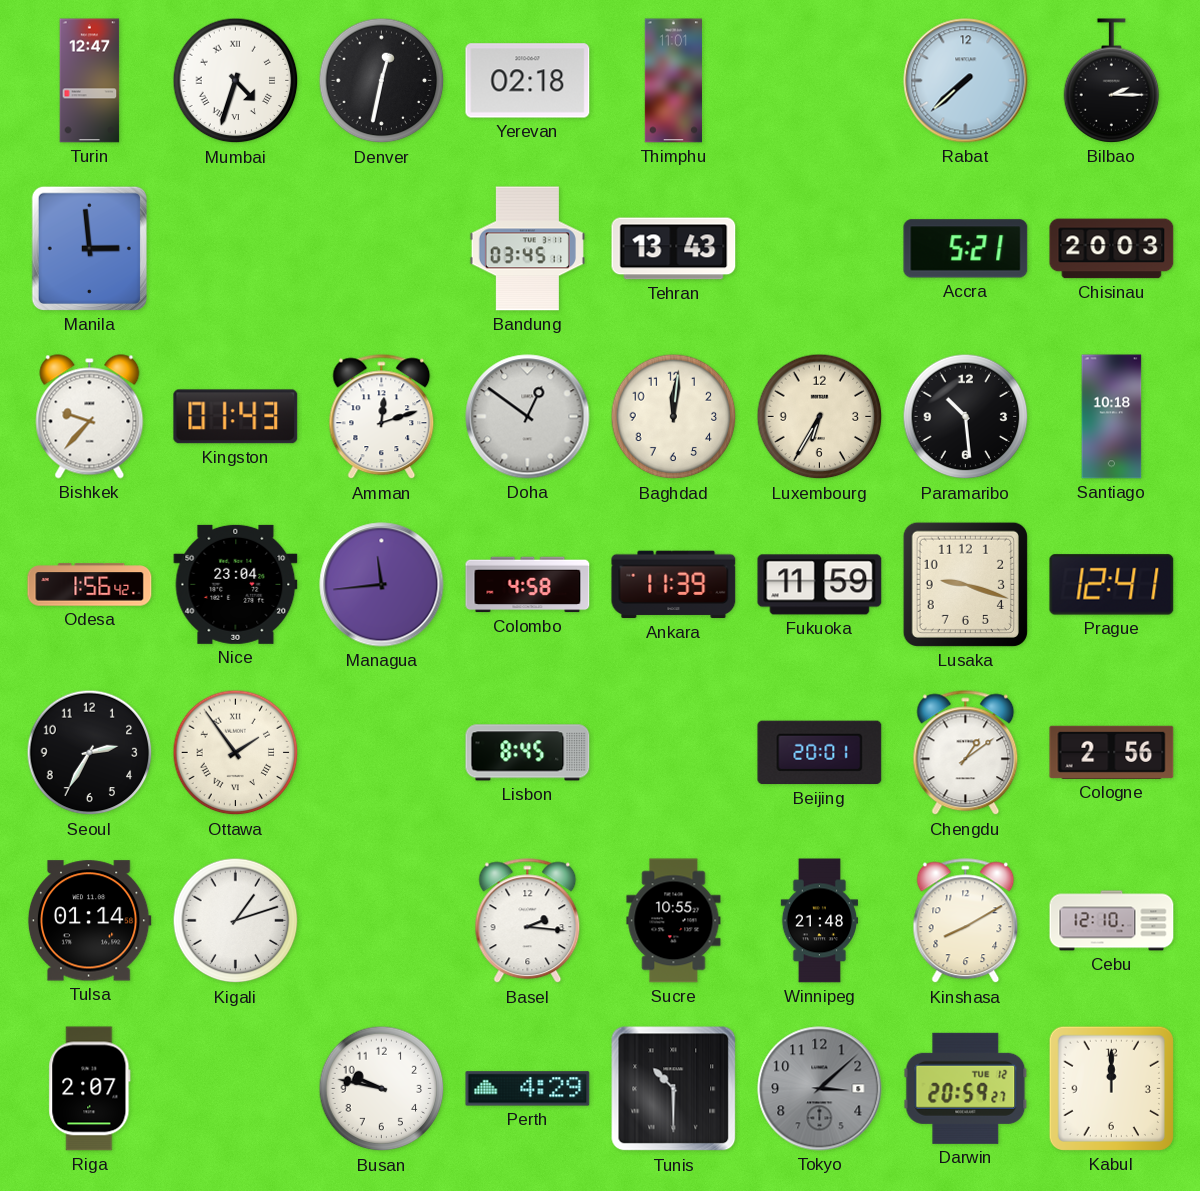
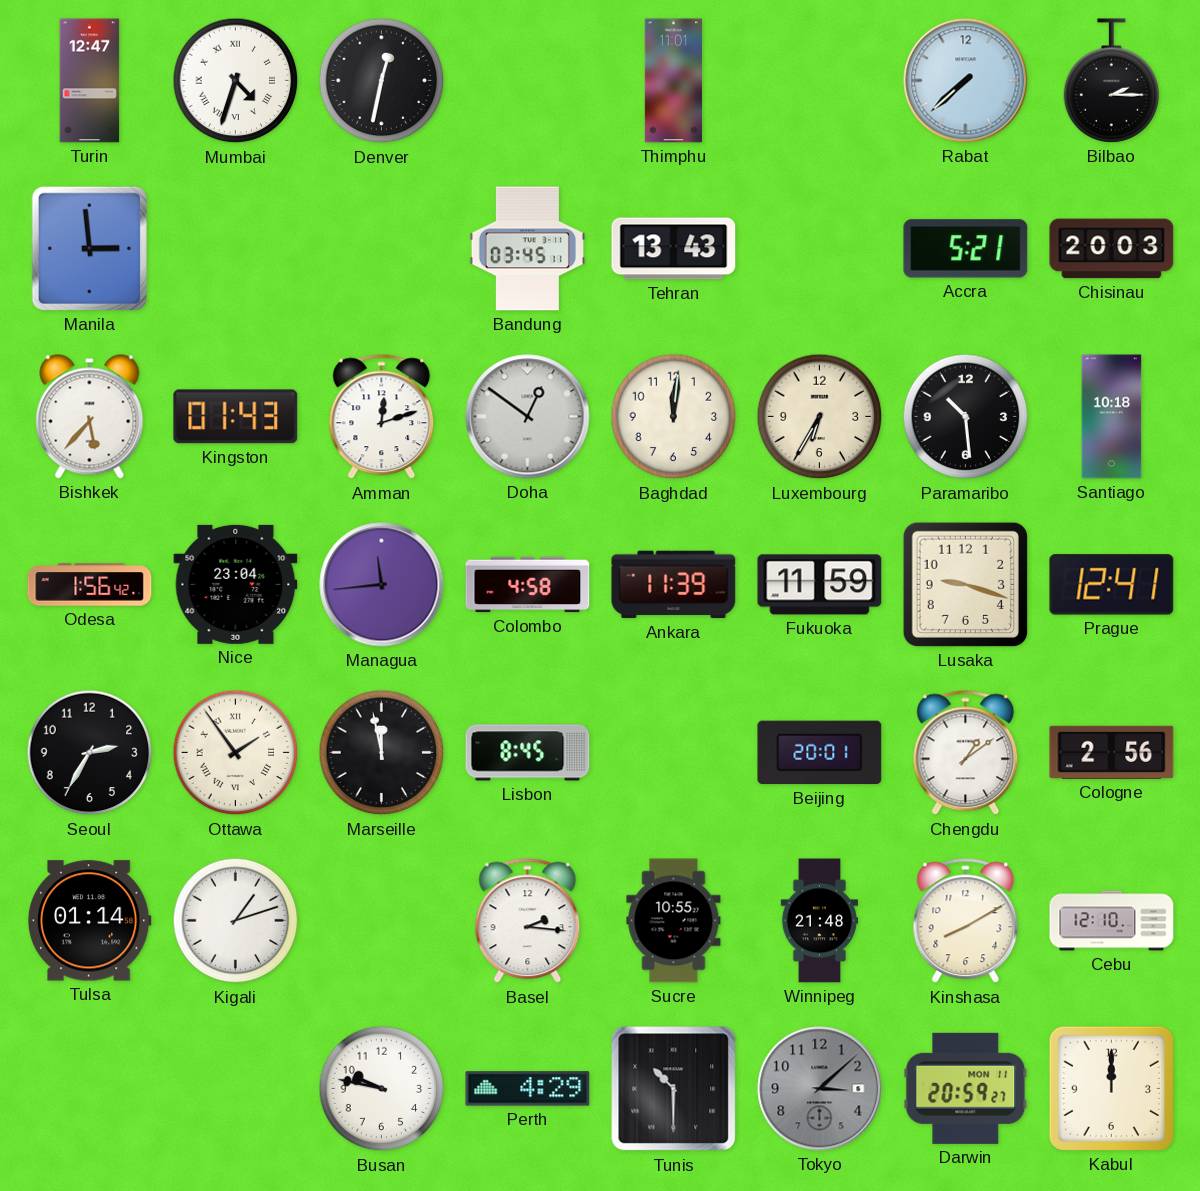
Yerevan: 02:18 -> none (528, 81)
Bishkek: 9:37 -> 5:37 (90, 417)
Marseille: none -> 11:58 (382, 753)
Riga: 2:07 -> none (90, 1089)
Darwin date: TUE 12 -> MON 11 (966, 1088)
